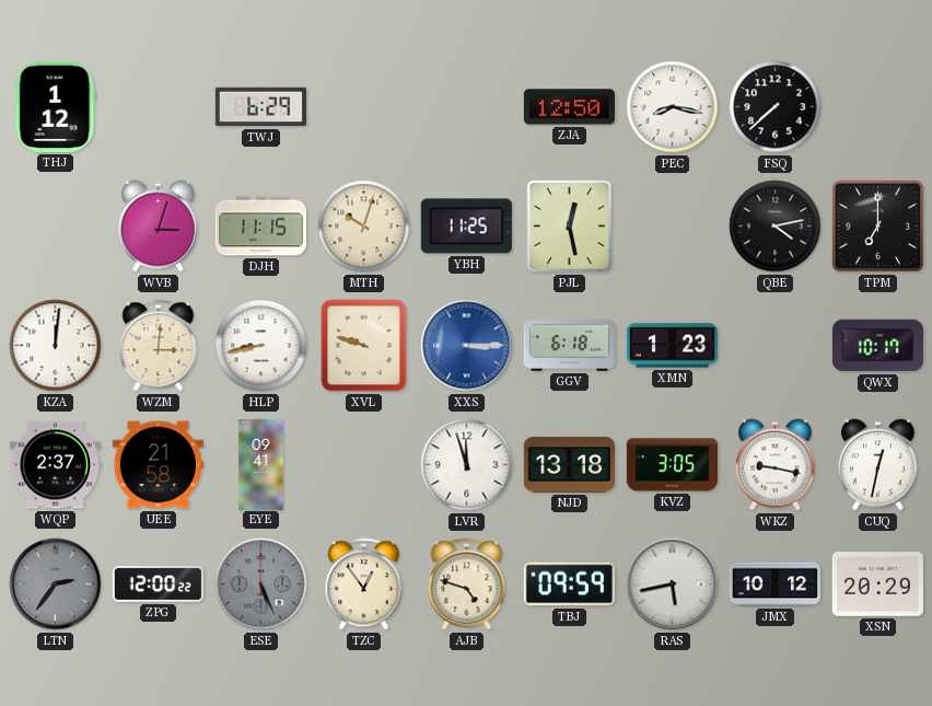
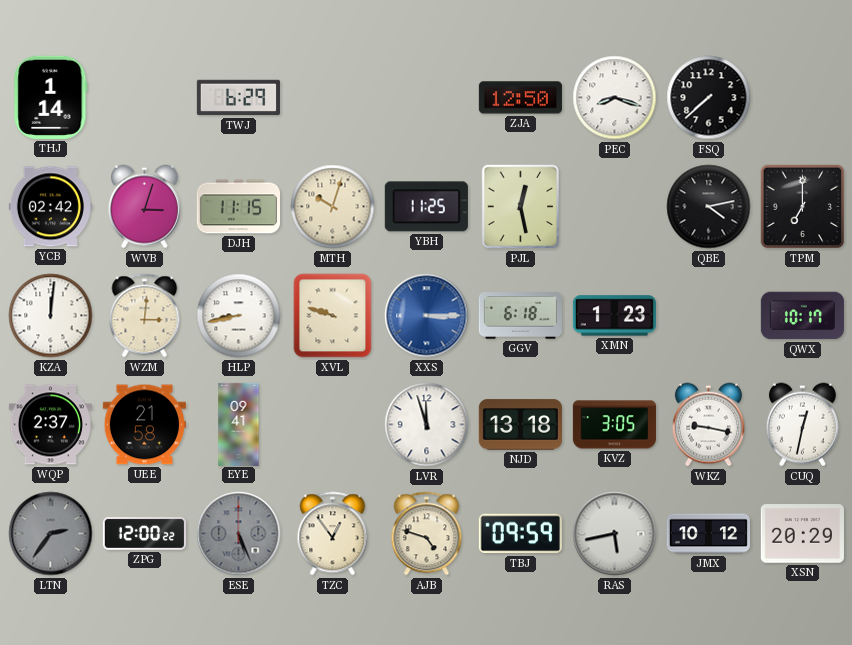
THJ: 1:12 -> 1:14 (51, 97)
PEC: 8:17 -> 8:18 (615, 98)
YCB: none -> 02:42 (50, 207)
